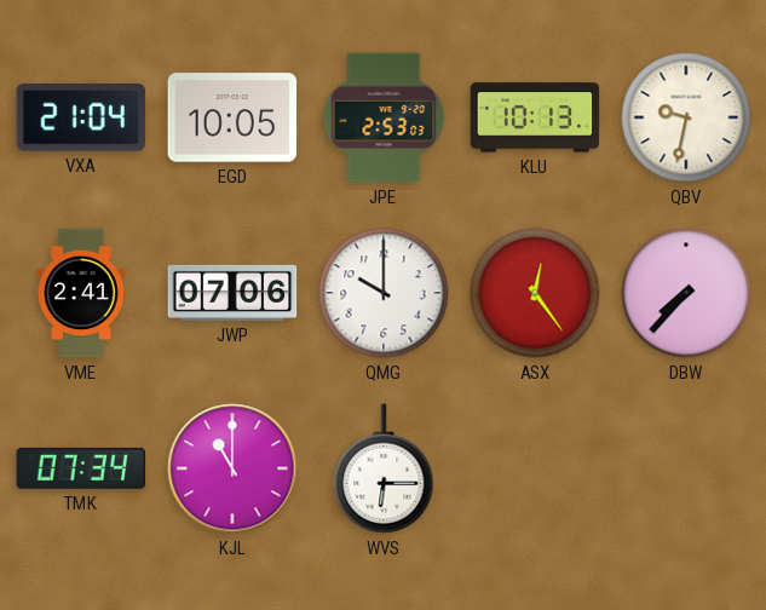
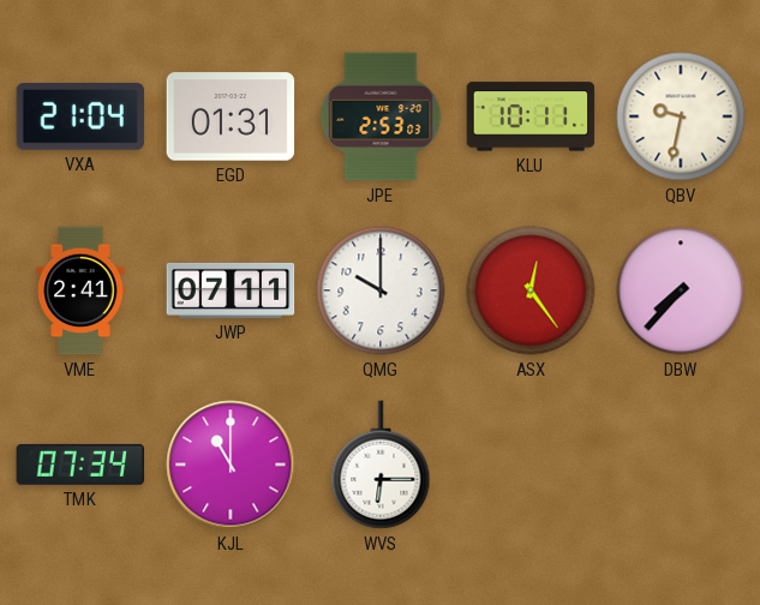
EGD: 10:05 -> 01:31 (231, 116)
KLU: 10:13 -> 10:11 (531, 116)
JWP: 07:06 -> 07:11 (231, 290)
